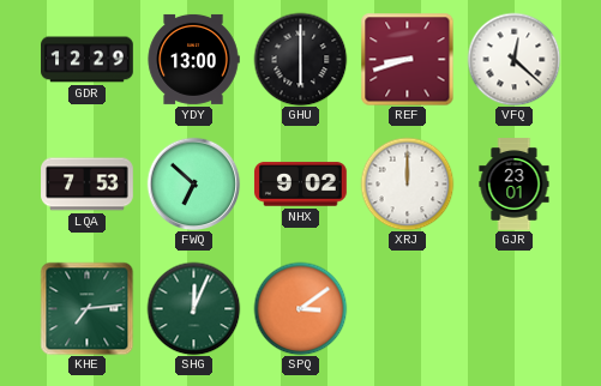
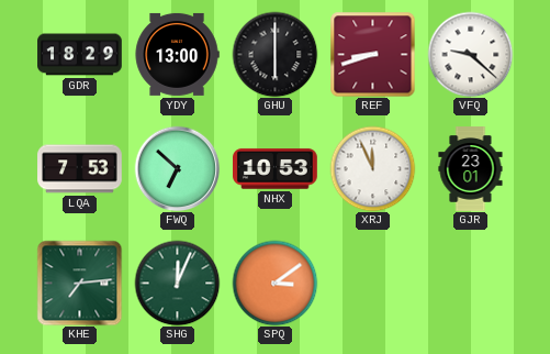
GDR: 12:29 -> 18:29 (80, 55)
VFQ: 12:22 -> 9:22 (470, 54)
NHX: 9:02 -> 10:53 (276, 169)
XRJ: 12:00 -> 11:56 (372, 168)
